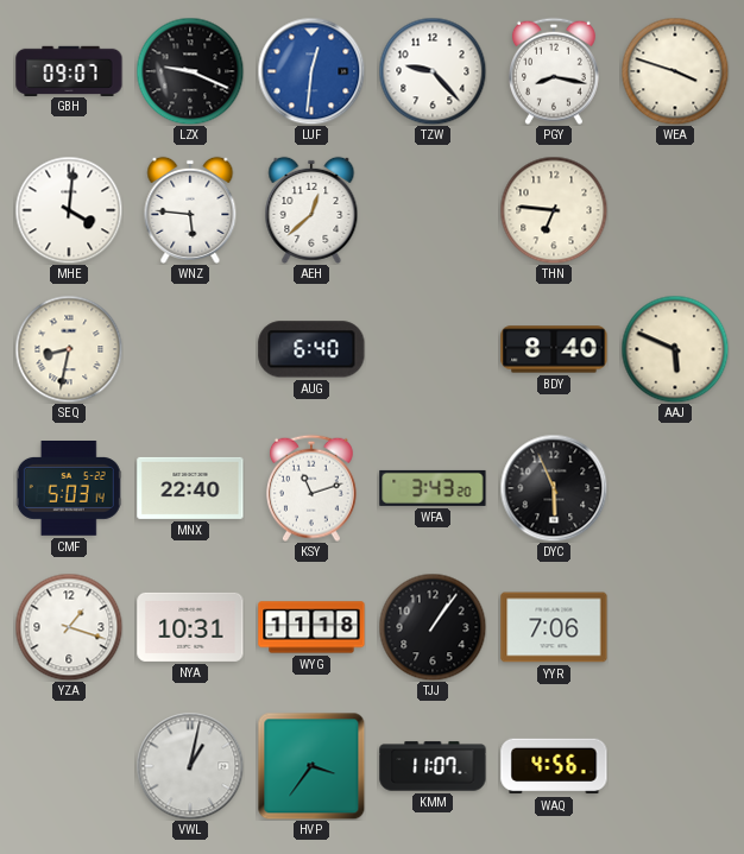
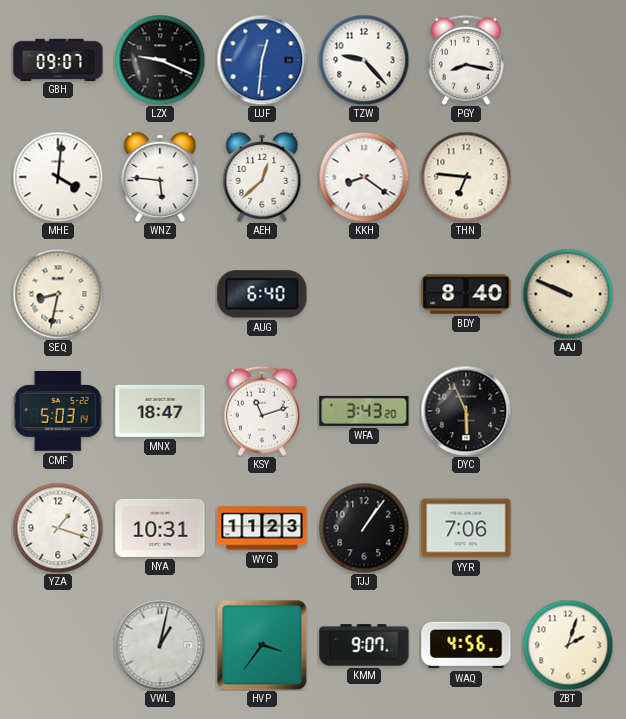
WEA: 3:48 -> none (675, 71)
KKH: none -> 8:21 (364, 177)
AAJ: 5:49 -> 9:49 (568, 294)
MNX: 22:40 -> 18:47 (160, 411)
WYG: 11:18 -> 11:23 (262, 528)
KMM: 11:07 -> 9:07 (364, 645)
ZBT: none -> 2:03 (568, 645)
